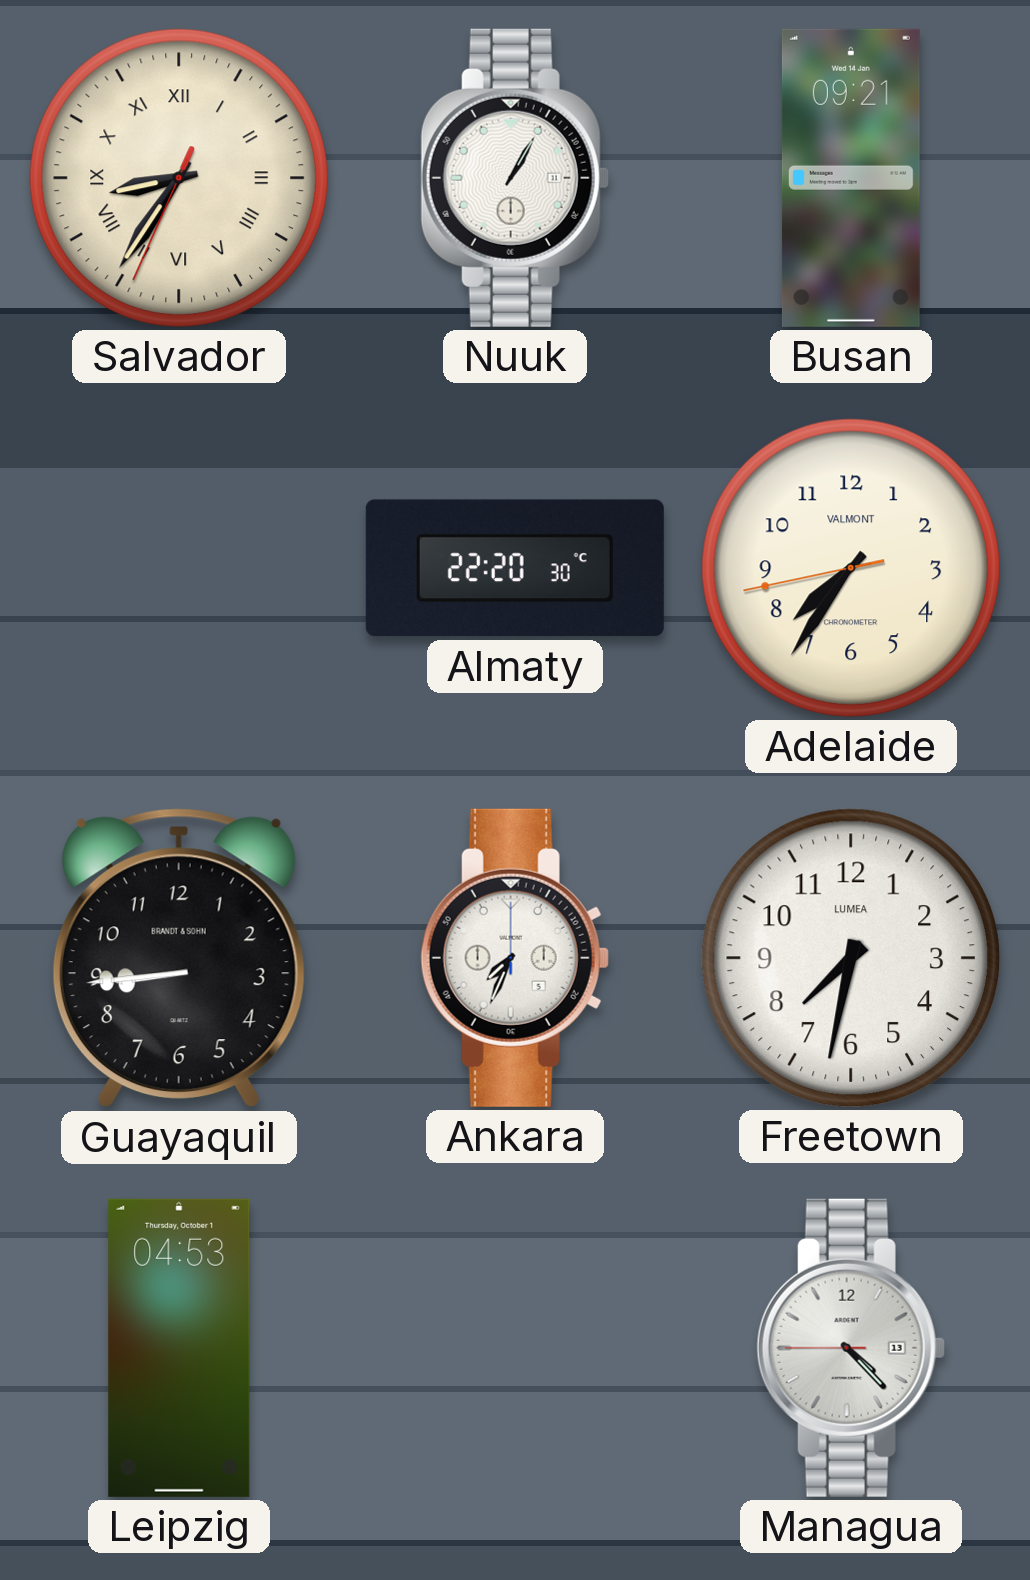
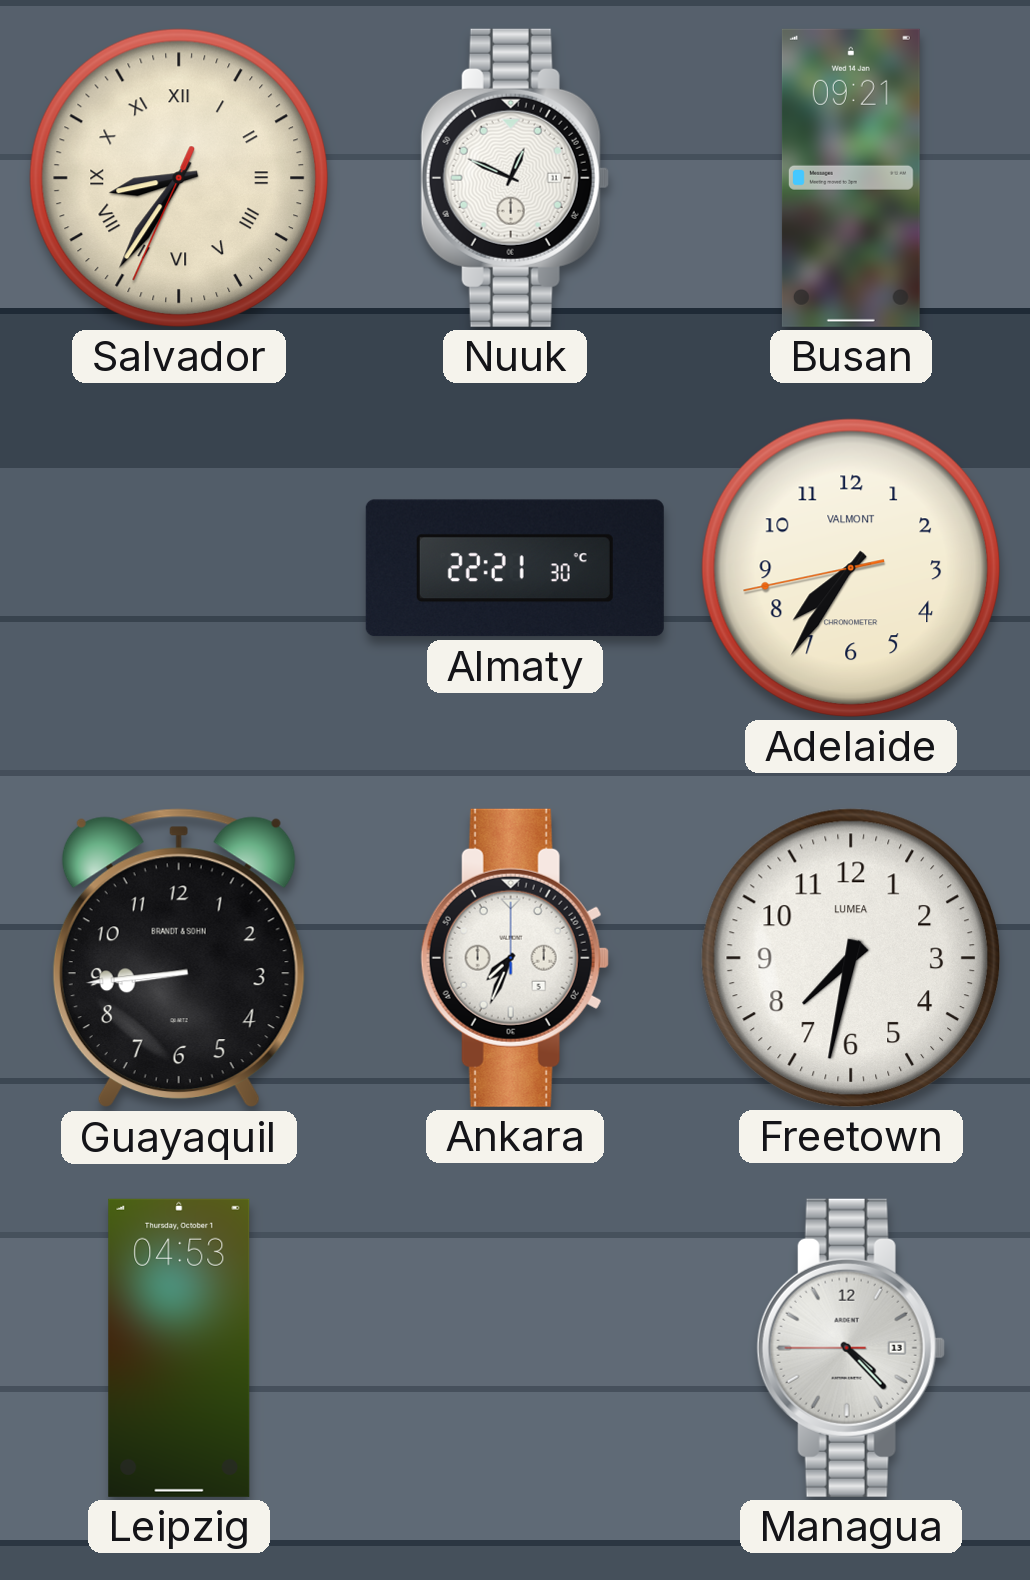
Nuuk: 1:05 -> 12:49 (515, 178)
Almaty: 22:20 -> 22:21 (515, 568)
